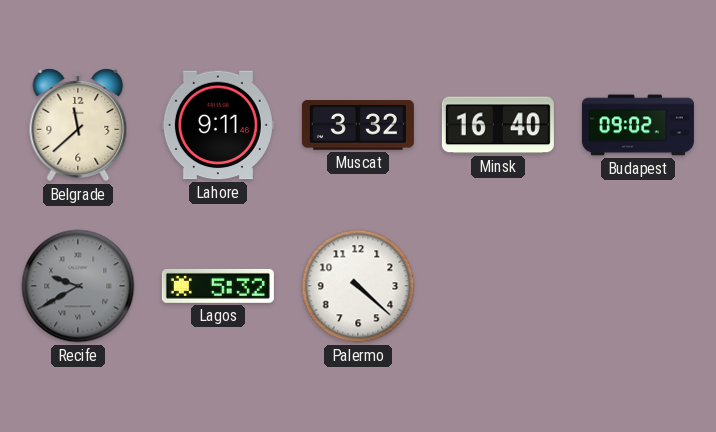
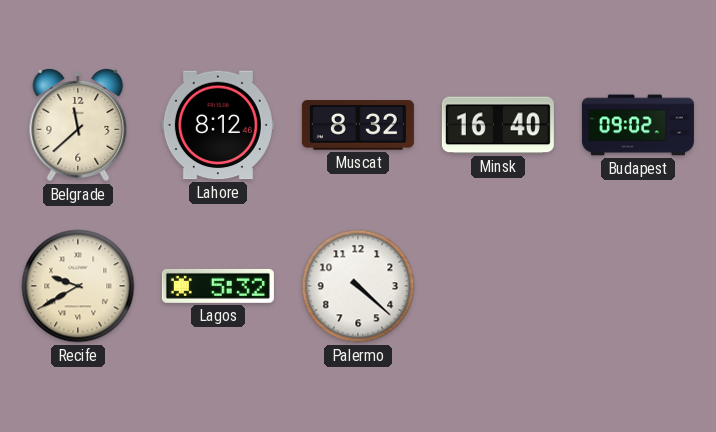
Lahore: 9:11 -> 8:12 (218, 125)
Muscat: 3:32 -> 8:32 (358, 125)
Recife dial: grey -> cream (78, 286)
